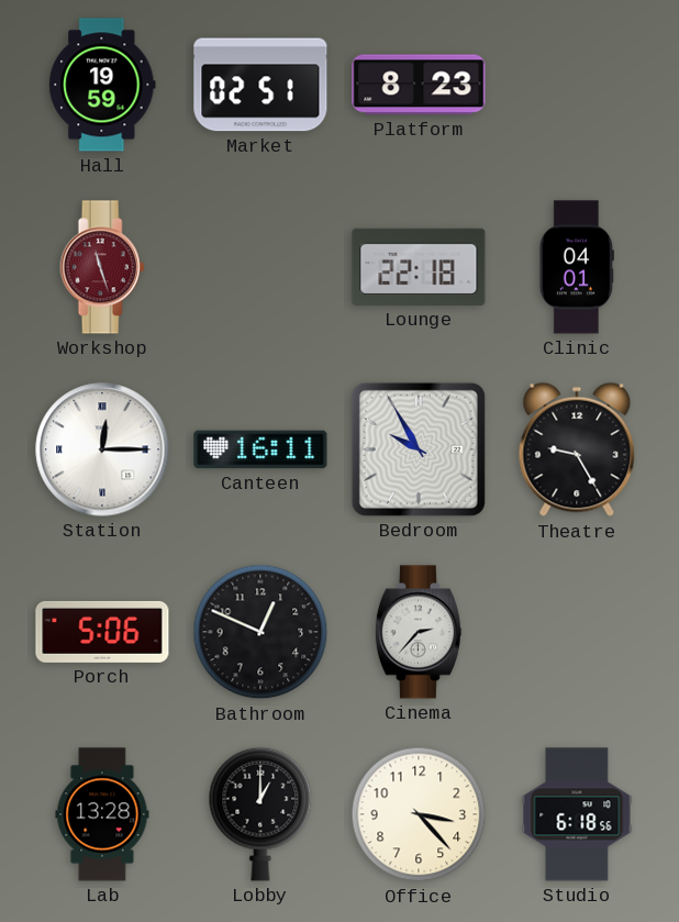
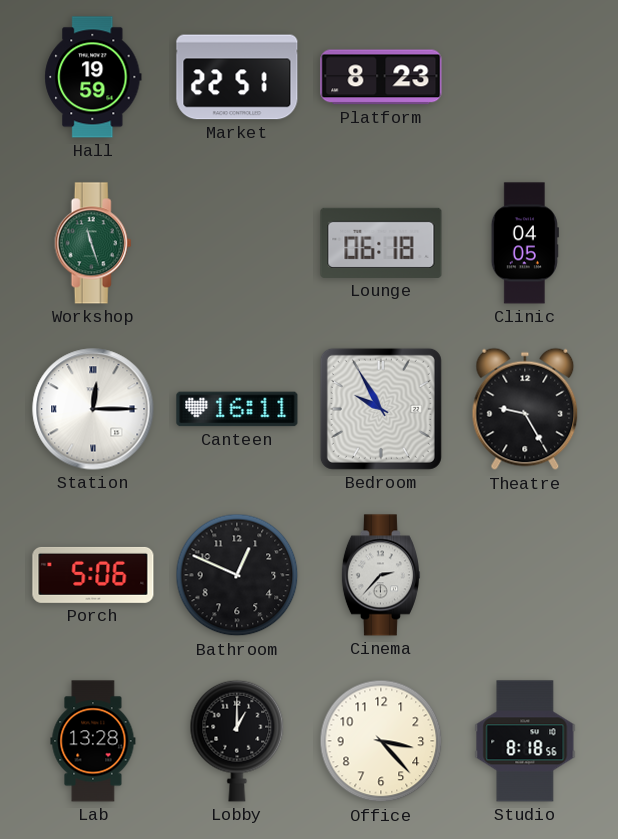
Market: 02:51 -> 22:51 (237, 77)
Workshop dial: burgundy -> green (93, 243)
Lounge: 22:18 -> 06:18 (381, 243)
Clinic: 04:01 -> 04:05 (525, 243)
Studio: 6:18 -> 8:18 (525, 741)
